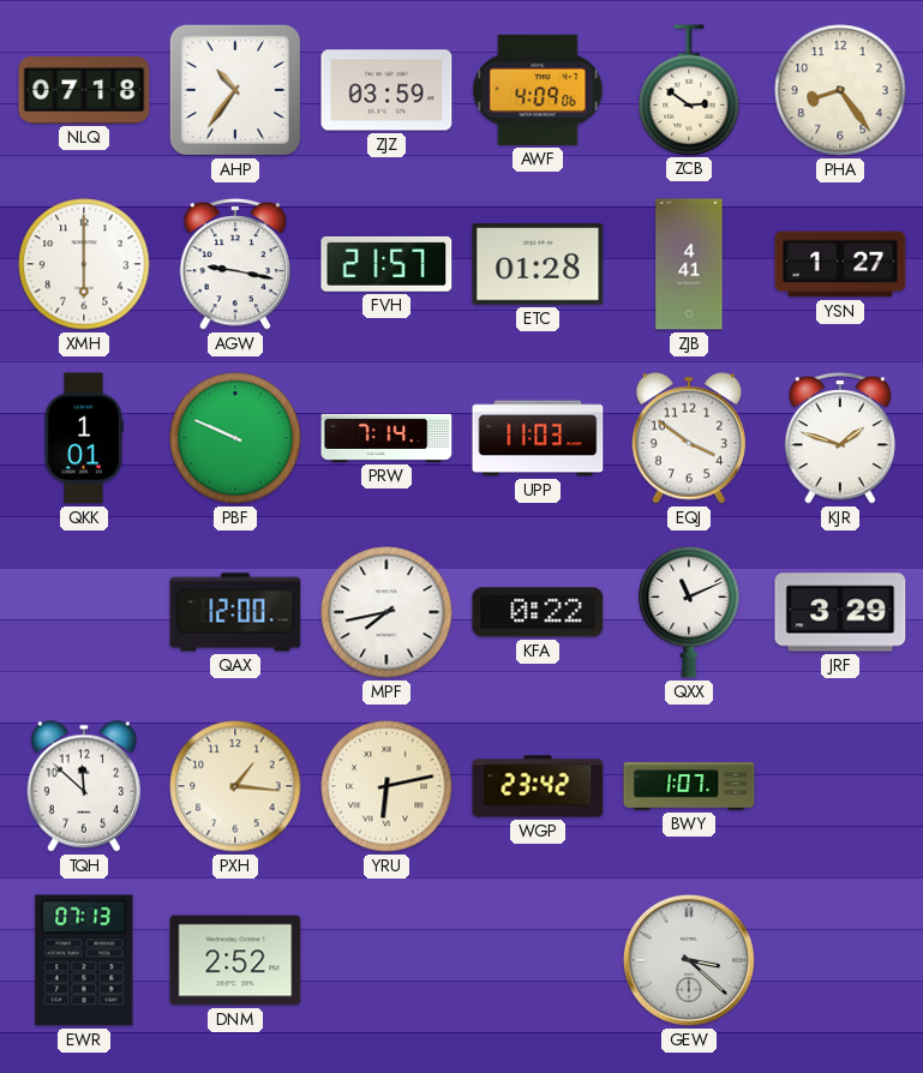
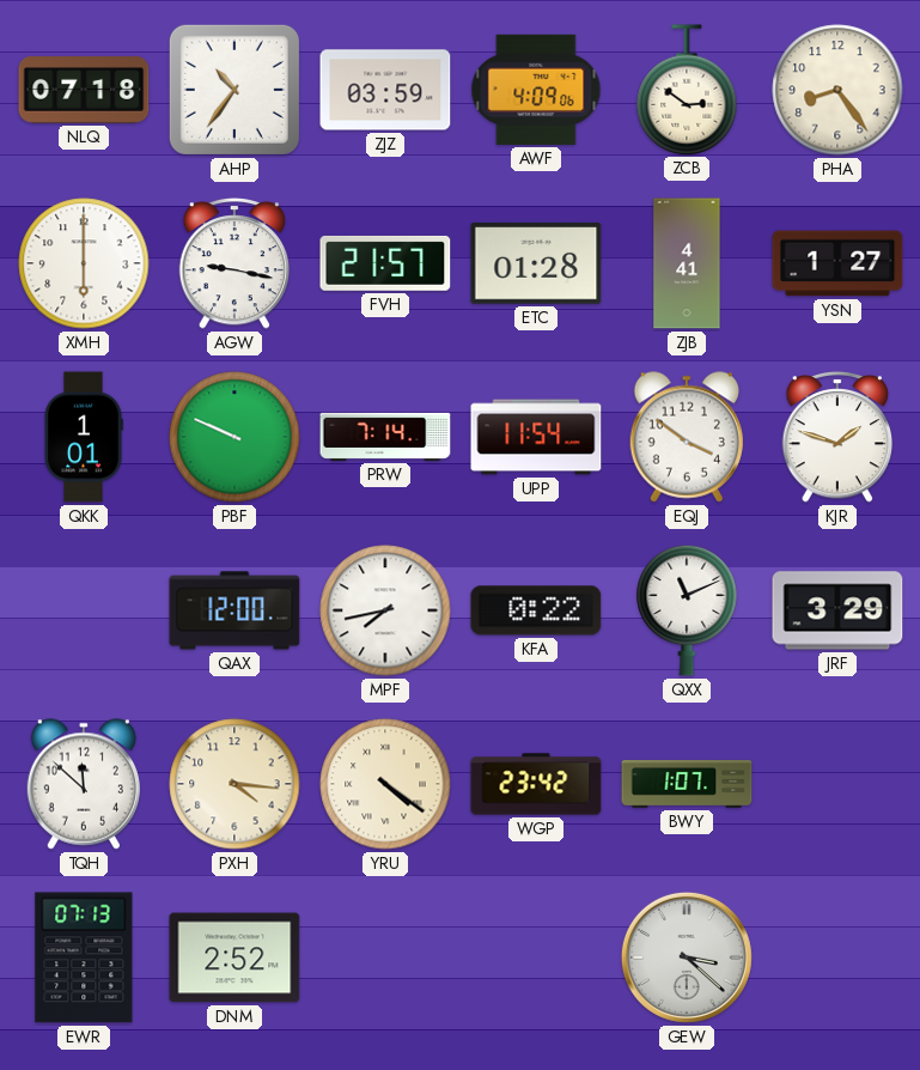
UPP: 11:03 -> 11:54 (536, 437)
PXH: 1:16 -> 4:16 (234, 784)
YRU: 6:13 -> 4:21 (385, 784)
